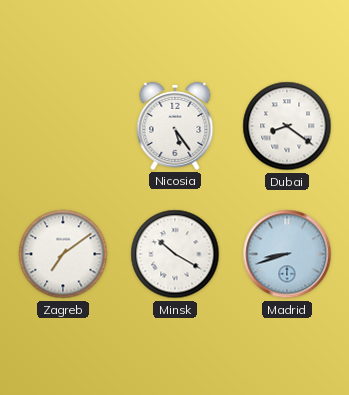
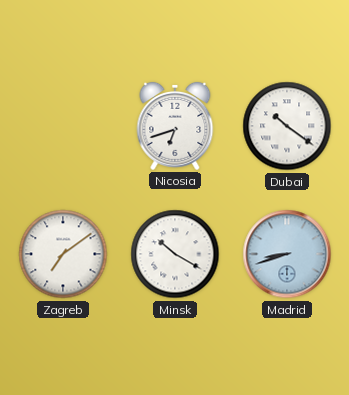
Nicosia: 5:24 -> 6:42 (175, 126)
Dubai: 8:21 -> 10:21 (287, 126)
